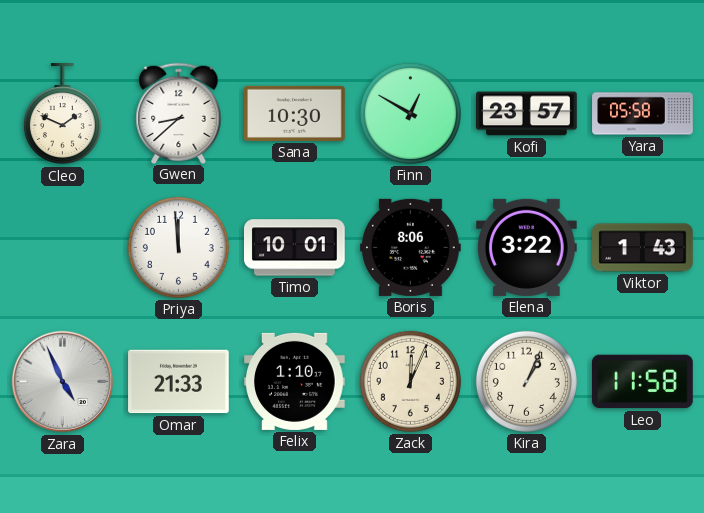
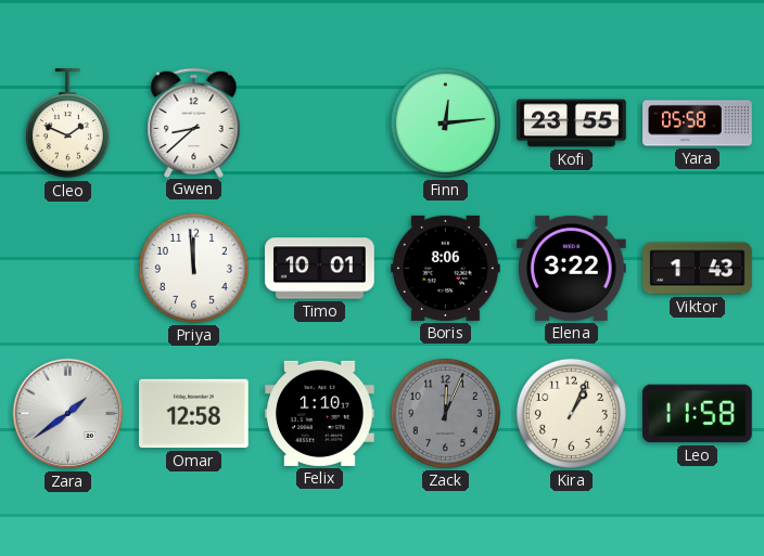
Sana: 10:30 -> none (295, 113)
Finn: 12:50 -> 12:14 (445, 122)
Kofi: 23:57 -> 23:55 (572, 124)
Zara: 4:56 -> 1:39 (68, 414)
Omar: 21:33 -> 12:58 (194, 414)
Zack dial: cream -> grey (445, 413)
